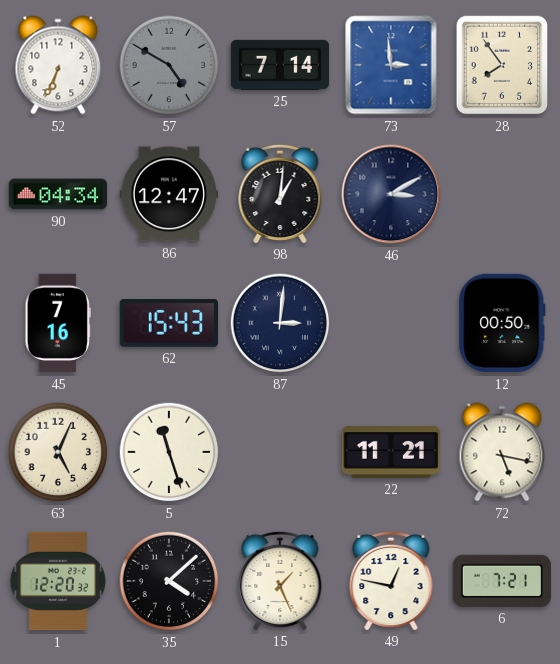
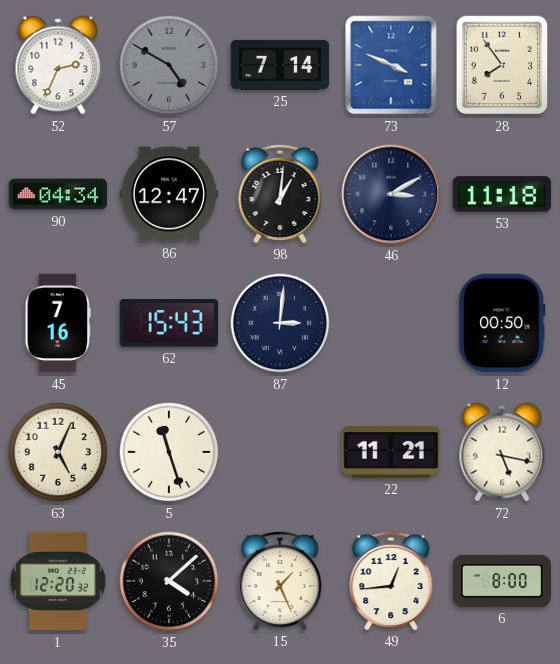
52: 6:34 -> 2:34 (58, 65)
73: 2:59 -> 3:49 (391, 65)
53: none -> 11:18 (502, 194)
49: 12:47 -> 12:44 (391, 580)
6: 7:21 -> 8:00 (501, 581)
